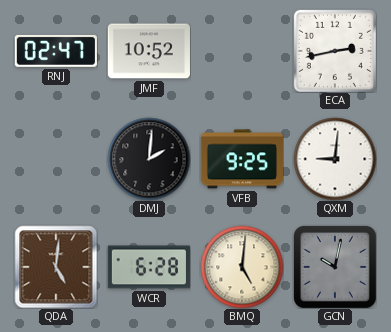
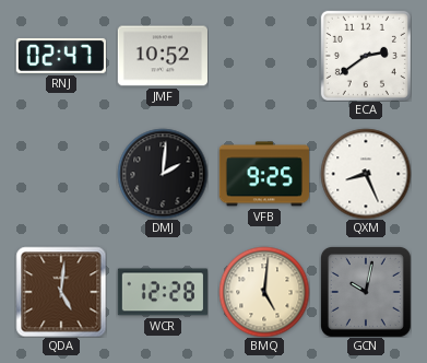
ECA: 2:43 -> 2:39 (366, 56)
QXM: 9:01 -> 8:26 (366, 174)
WCR: 6:28 -> 12:28 (163, 292)
